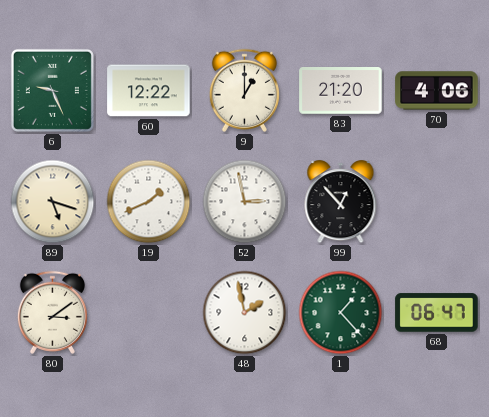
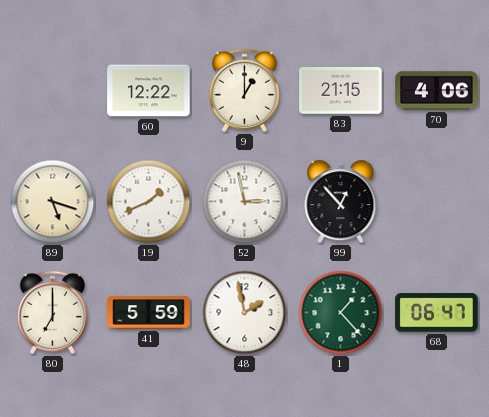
6: 9:26 -> none (52, 90)
83: 21:20 -> 21:15 (341, 91)
80: 3:09 -> 7:00 (52, 312)
41: none -> 5:59 (149, 313)
